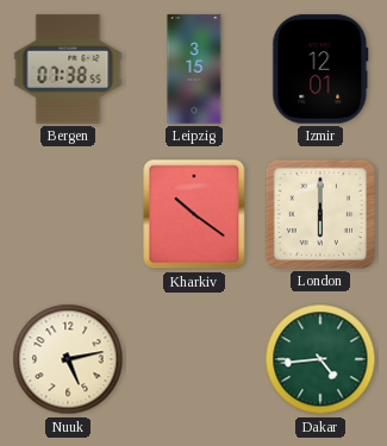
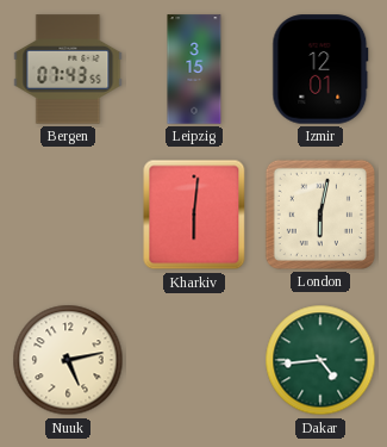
Bergen: 07:38 -> 07:43 (68, 69)
Kharkiv: 10:21 -> 6:01 (194, 215)
London: 6:00 -> 6:02 (320, 215)
